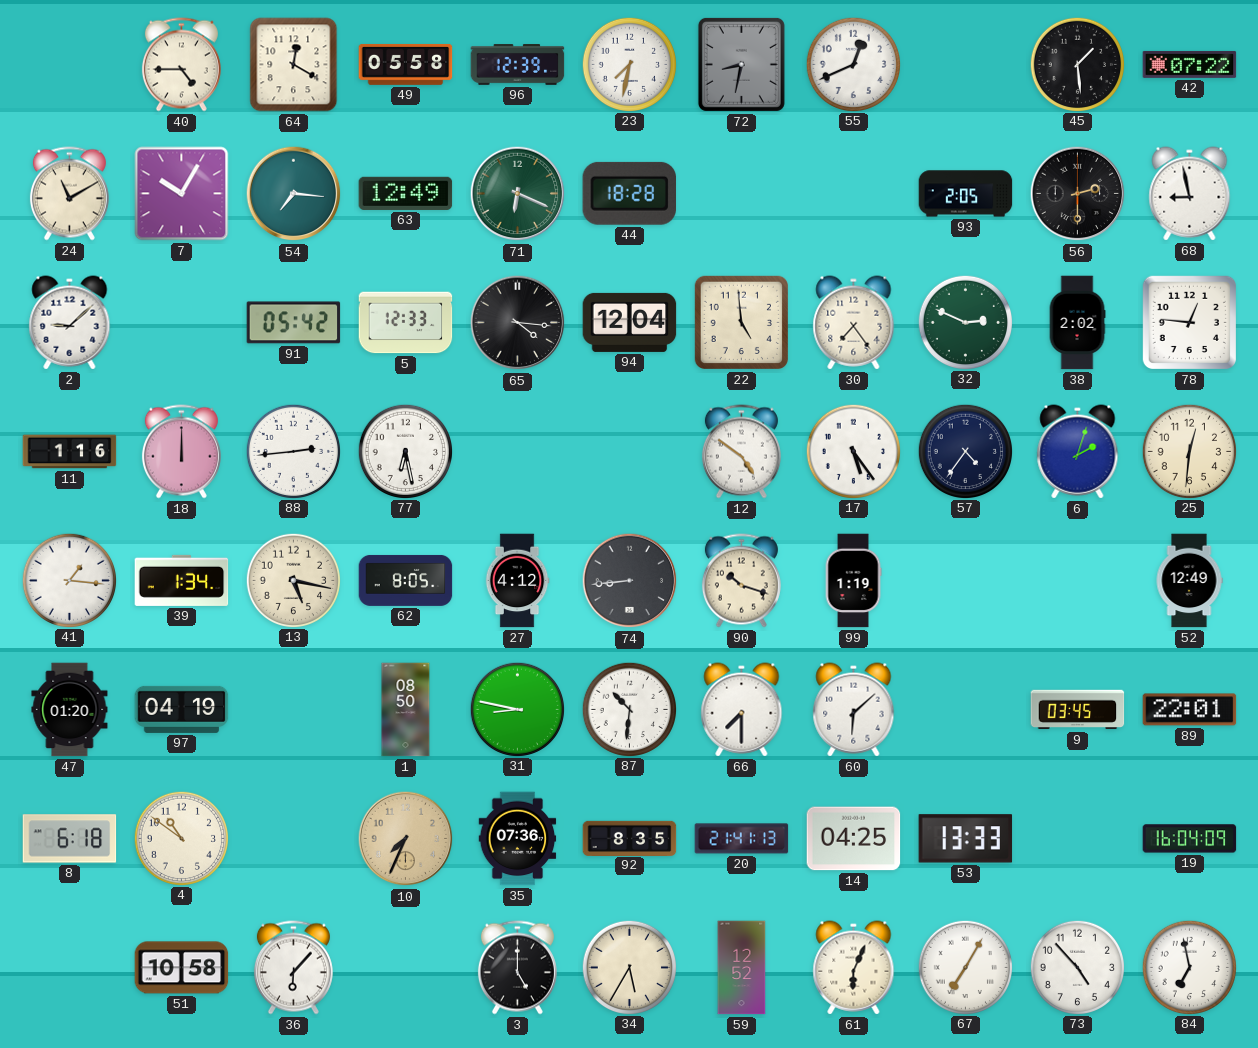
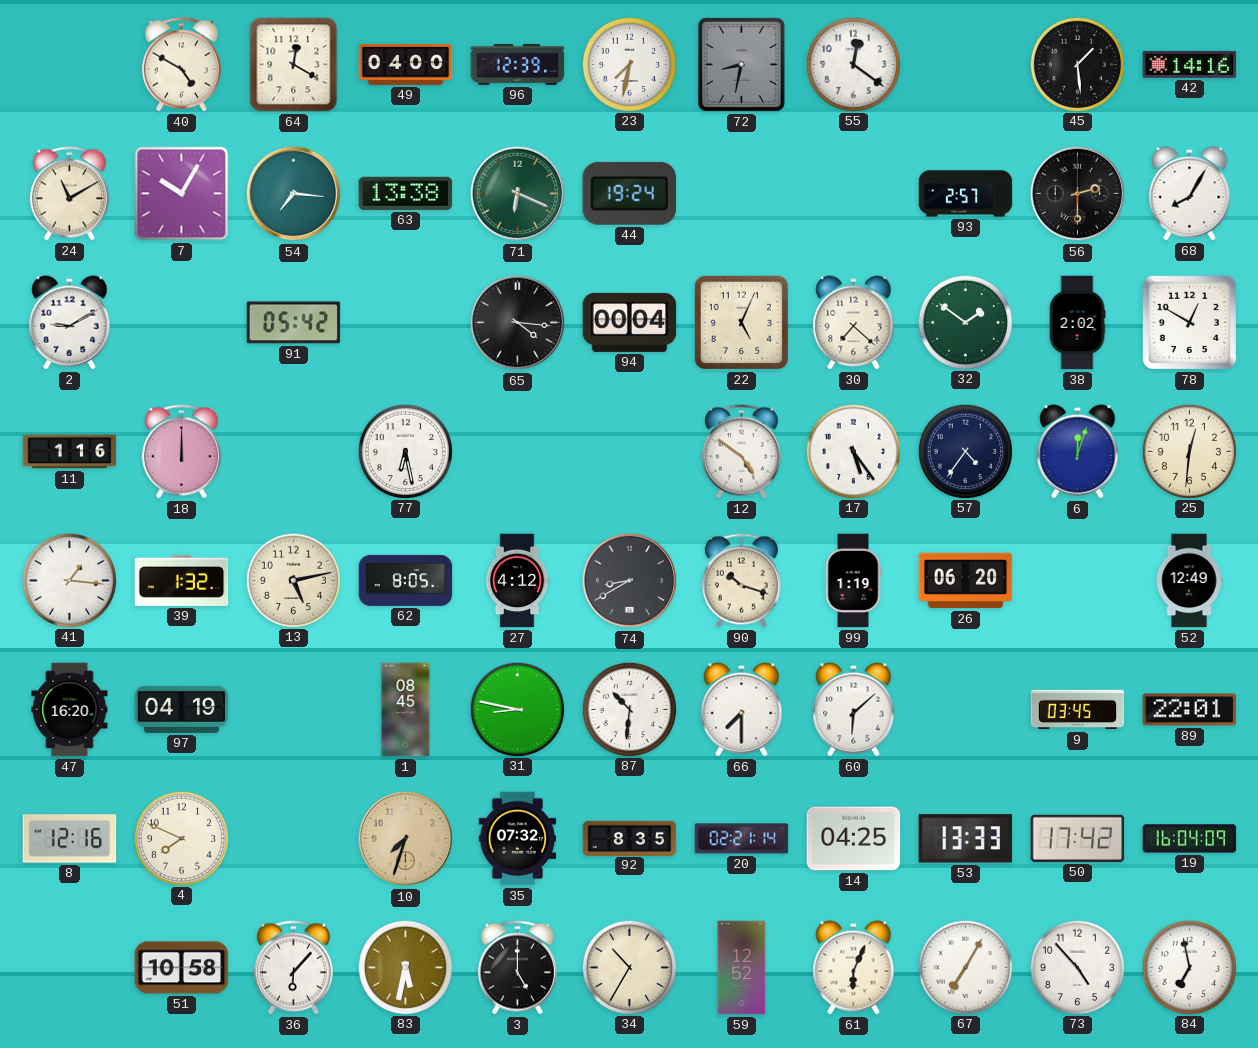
40: 4:45 -> 4:50 (181, 65)
49: 05:58 -> 04:00 (406, 64)
55: 12:41 -> 12:21 (853, 64)
42: 07:22 -> 14:16 (1190, 64)
63: 12:49 -> 13:38 (406, 193)
44: 18:28 -> 19:24 (629, 193)
93: 2:05 -> 2:57 (966, 194)
68: 8:58 -> 8:05 (1190, 194)
2: 9:08 -> 9:10 (70, 323)
5: 12:33 -> none (406, 323)
94: 12:04 -> 00:04 (630, 322)
22: 4:59 -> 5:04 (741, 322)
30: 7:24 -> 7:22 (854, 323)
32: 2:49 -> 1:51 (965, 322)
78: 12:46 -> 12:50 (1189, 322)
88: 2:44 -> none (293, 451)
6: 2:03 -> 12:03 (1078, 452)
39: 1:34 -> 1:32 (182, 580)
13: 5:17 -> 5:13 (293, 580)
74: 8:44 -> 8:40 (630, 581)
26: none -> 06:20 (966, 581)
47: 01:20 -> 16:20 (70, 710)
1: 08:50 -> 08:45 (406, 710)
8: 6:18 -> 12:16 (70, 839)
4: 10:51 -> 7:49 (181, 838)
10: 7:34 -> 7:33 (406, 839)
35: 07:36 -> 07:32 (518, 839)
20: 21:41 -> 02:21 (742, 839)
50: none -> 17:42 (1078, 838)
83: none -> 5:32 (405, 967)
34: 5:35 -> 10:35 (629, 967)
